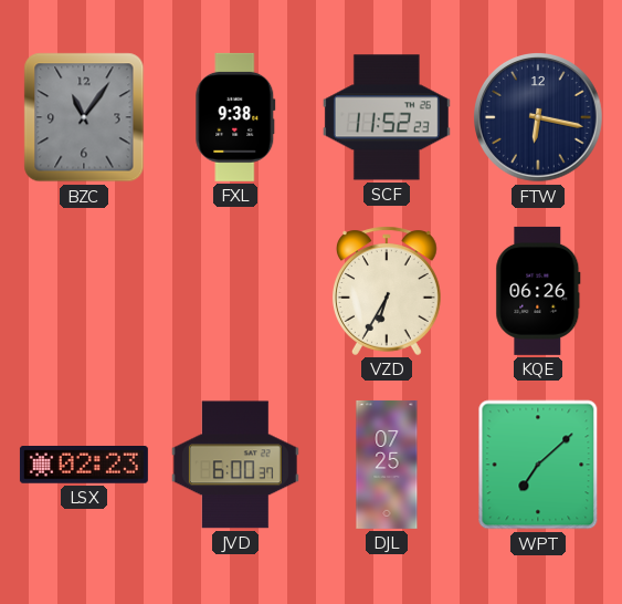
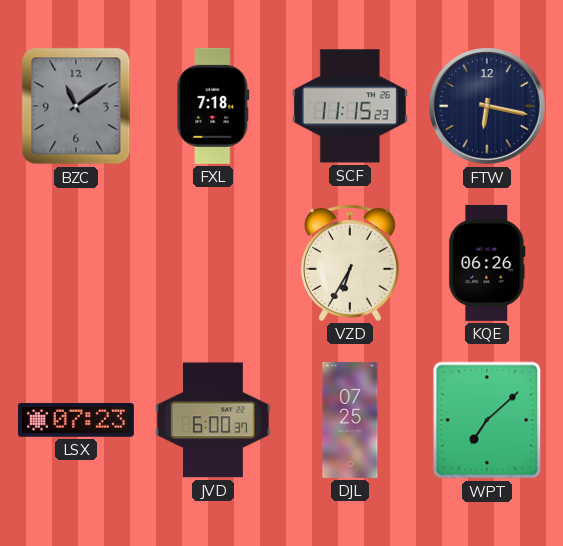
BZC: 11:06 -> 11:09 (76, 106)
FXL: 9:38 -> 7:18 (213, 106)
SCF: 11:52 -> 11:15 (350, 106)
LSX: 02:23 -> 07:23 (76, 421)
